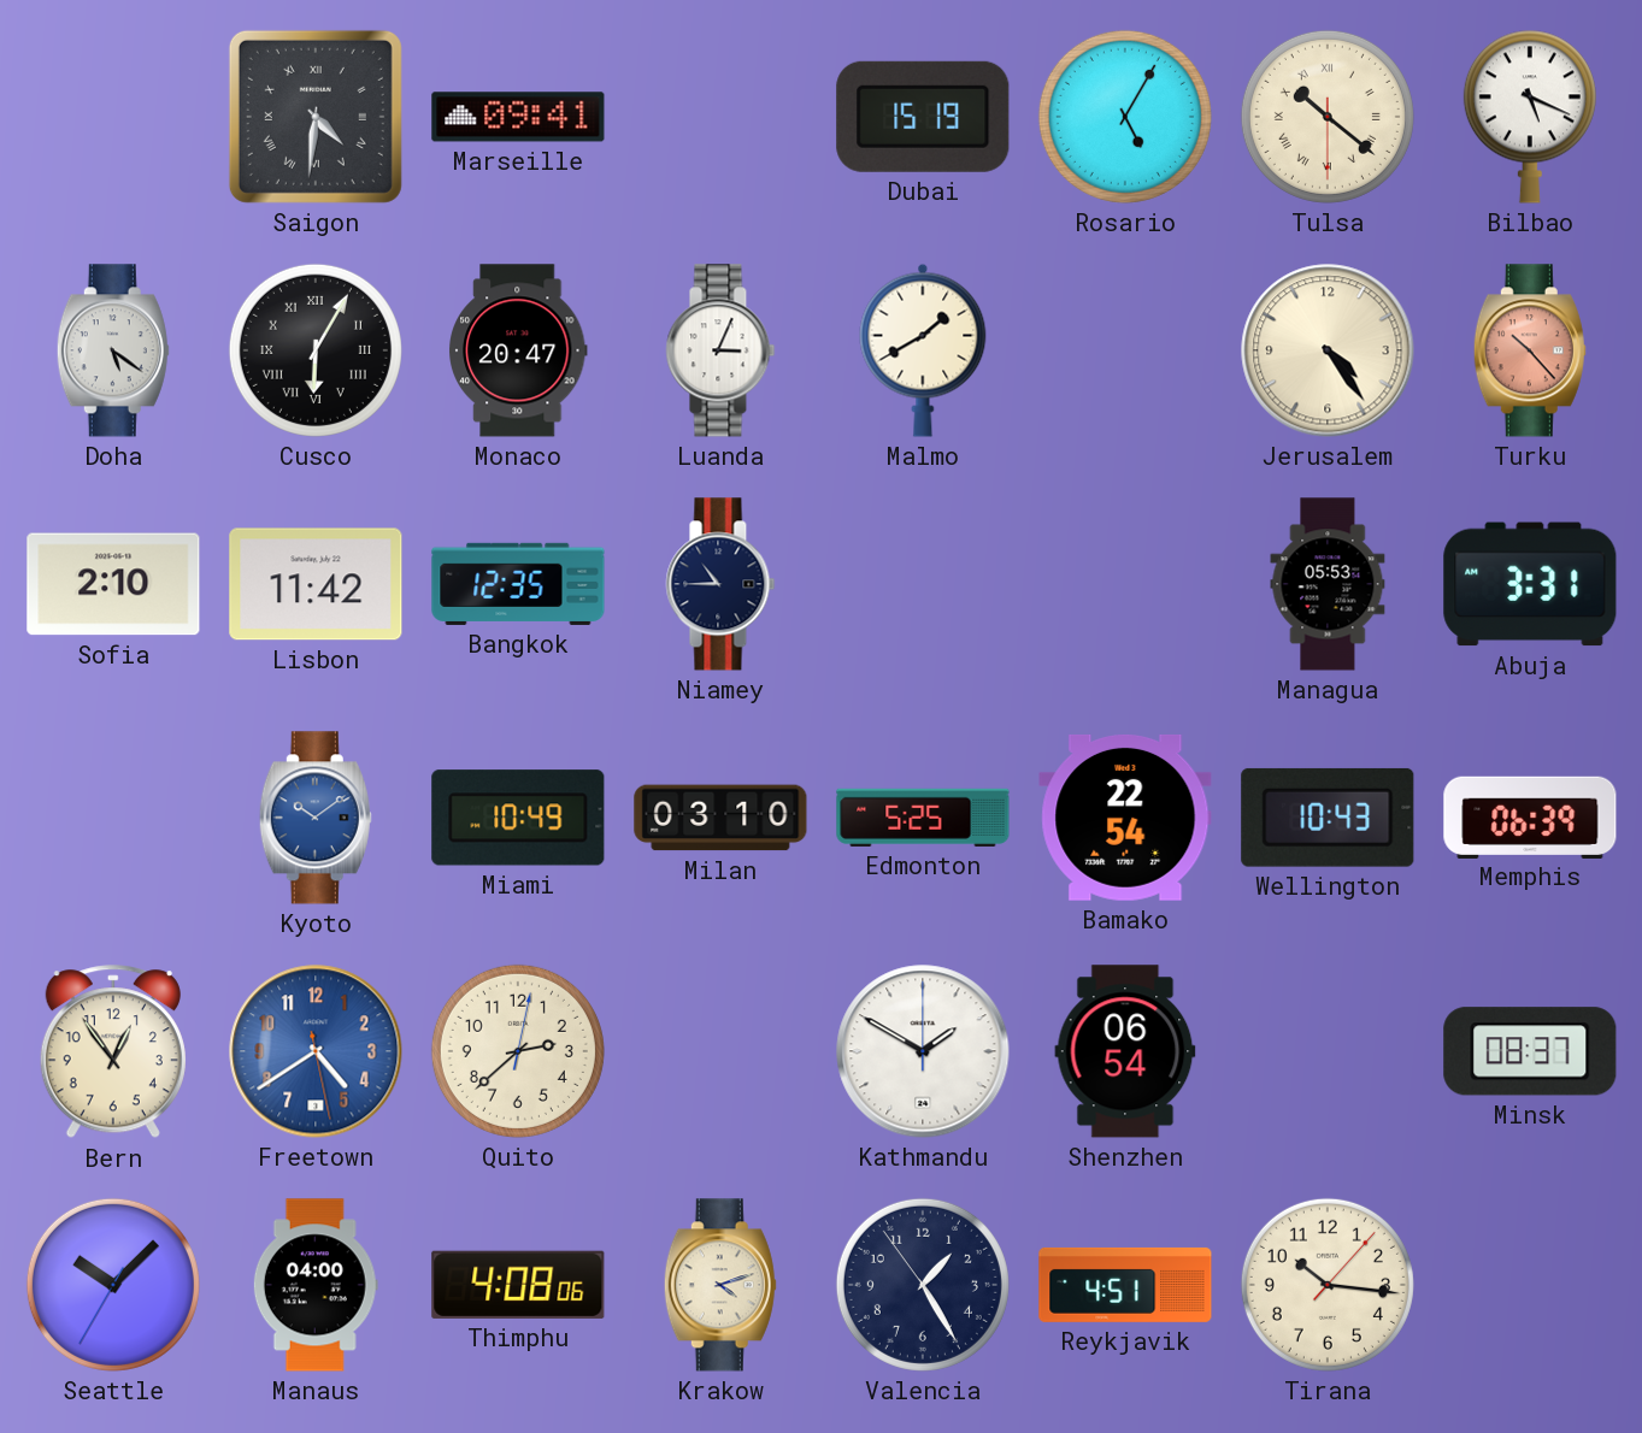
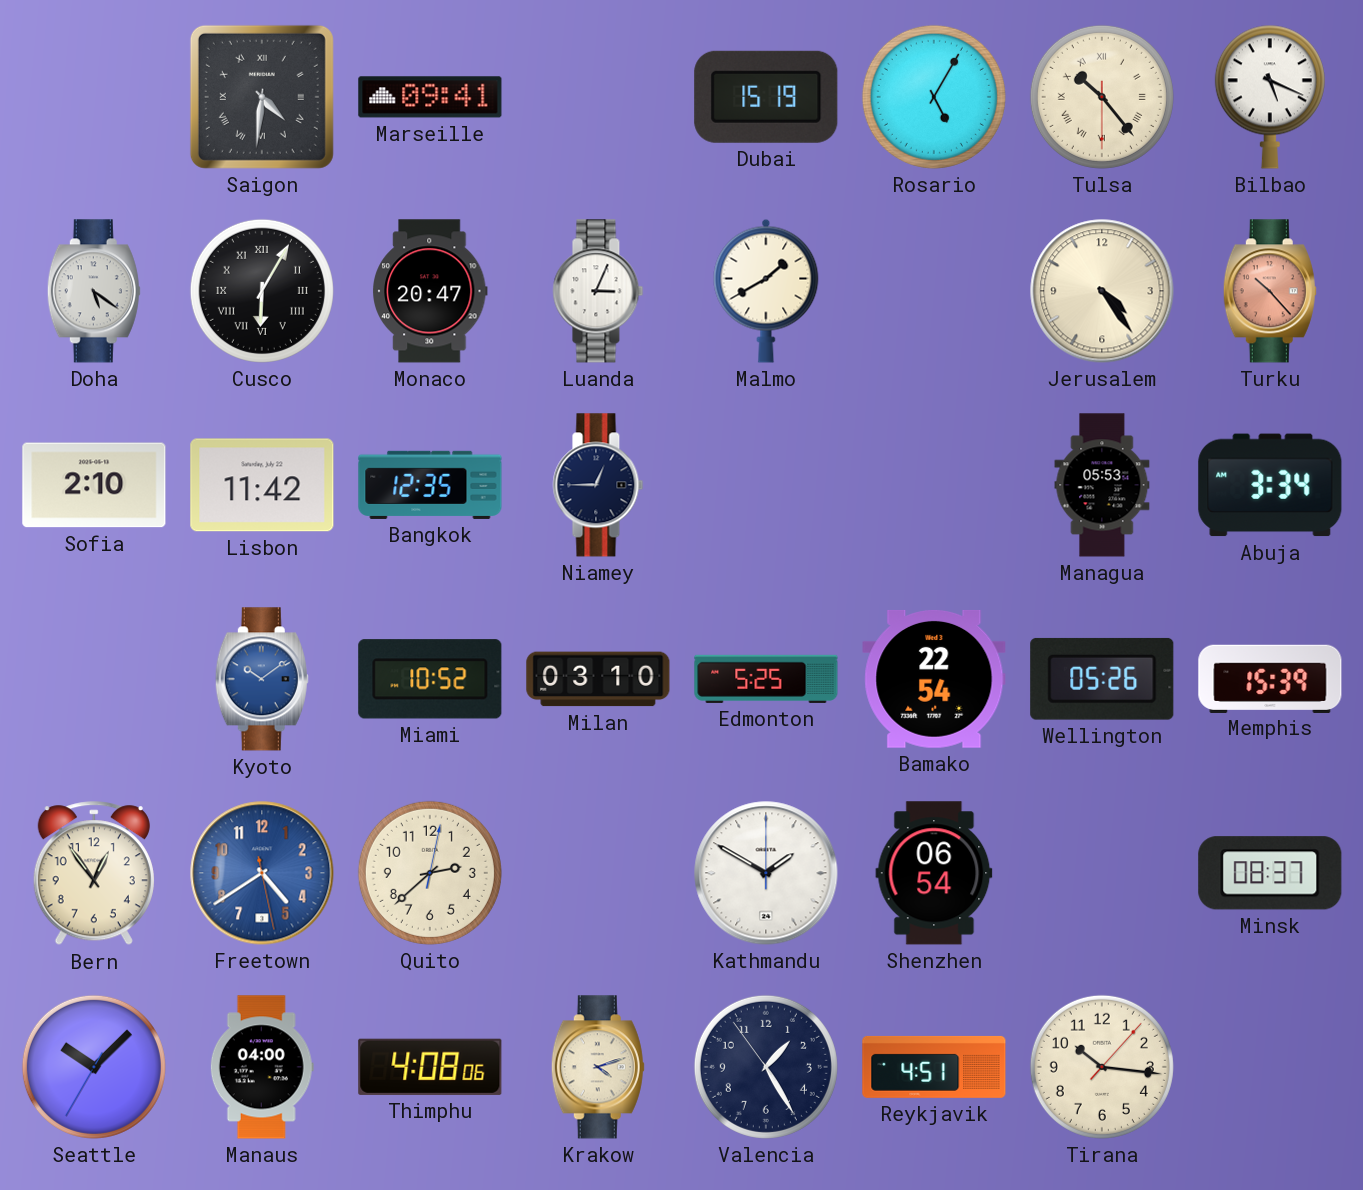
Tulsa: 10:21 -> 10:23 (1102, 97)
Niamey: 10:45 -> 12:45 (598, 485)
Abuja: 3:31 -> 3:34 (1270, 485)
Miami: 10:49 -> 10:52 (430, 679)
Wellington: 10:43 -> 05:26 (1102, 679)
Memphis: 06:39 -> 15:39 (1270, 678)
